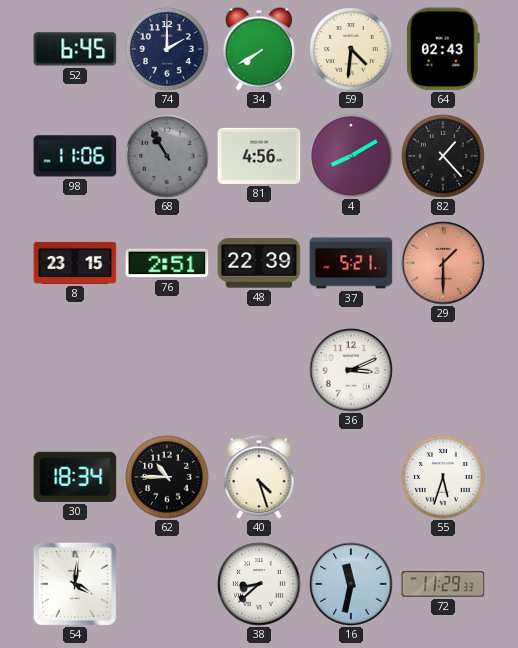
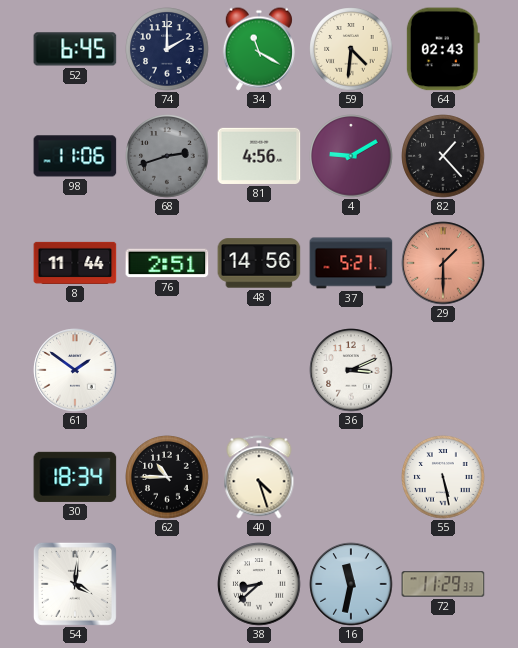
34: 7:40 -> 11:20 (259, 49)
68: 10:55 -> 2:42 (167, 156)
4: 8:10 -> 9:10 (351, 156)
8: 23:15 -> 11:44 (75, 263)
48: 22:39 -> 14:56 (259, 263)
61: none -> 1:51 (75, 370)
55: 5:33 -> 5:28 (443, 477)
